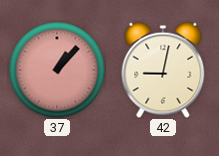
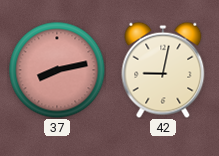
37: 1:07 -> 8:13 (57, 70)
